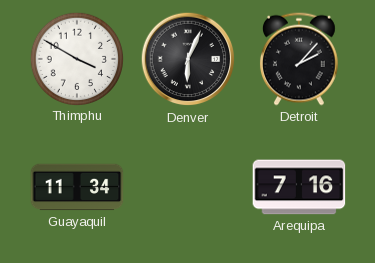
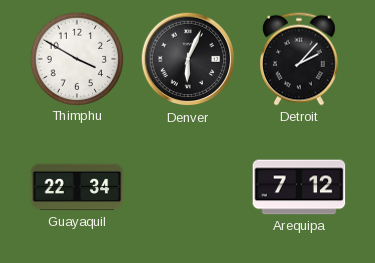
Guayaquil: 11:34 -> 22:34 (77, 187)
Arequipa: 7:16 -> 7:12 (299, 187)
